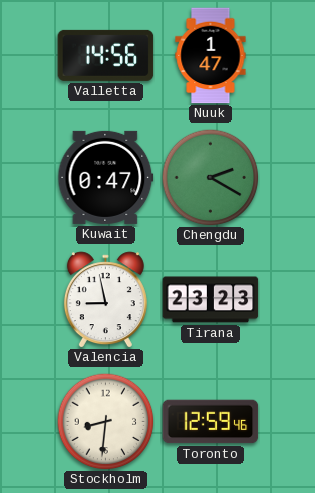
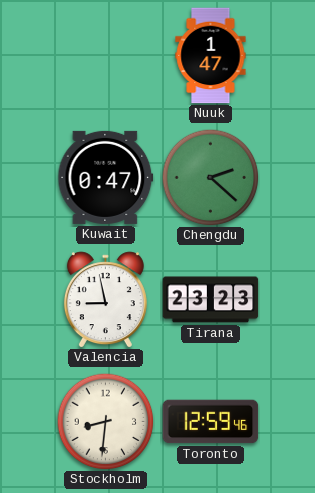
Valletta: 14:56 -> none (106, 55)
Chengdu: 2:20 -> 2:22 (210, 177)
